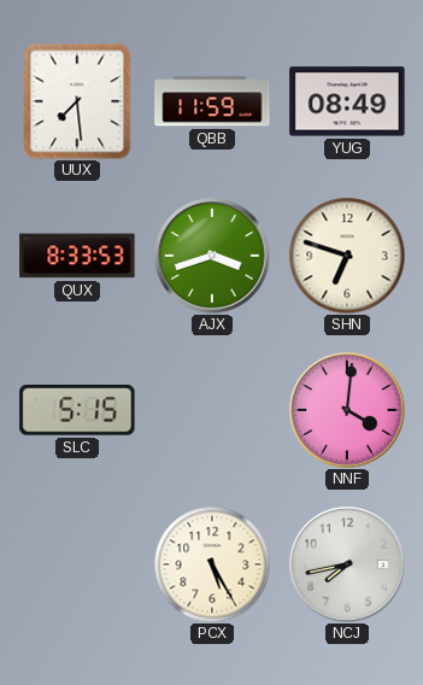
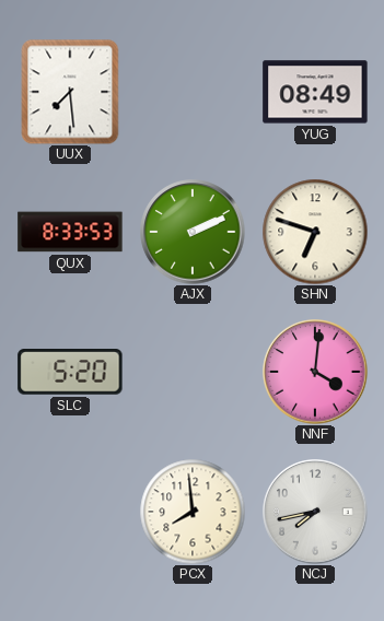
QBB: 11:59 -> none (212, 101)
AJX: 3:42 -> 2:11 (193, 232)
SLC: 5:15 -> 5:20 (70, 373)
PCX: 5:25 -> 7:59 (193, 512)
